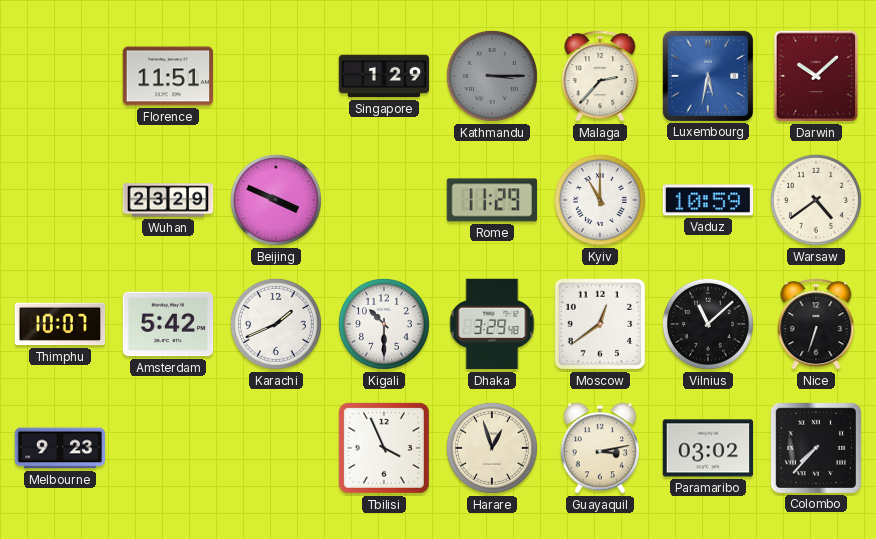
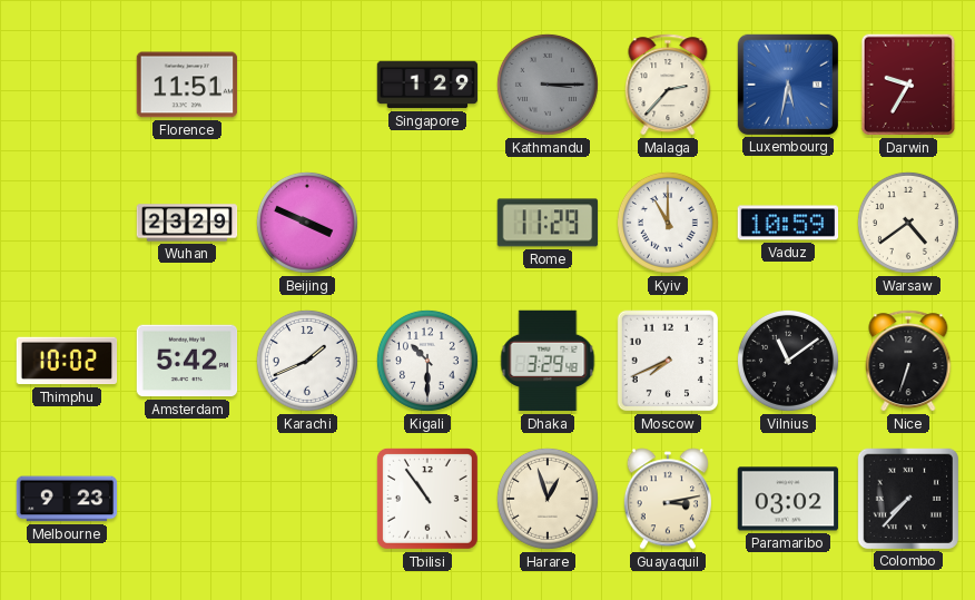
Darwin: 10:08 -> 9:35 (908, 85)
Thimphu: 10:07 -> 10:02 (67, 361)
Moscow: 12:39 -> 7:41 (668, 361)
Vilnius: 11:08 -> 11:09 (788, 361)
Tbilisi: 3:56 -> 10:54 (427, 499)
